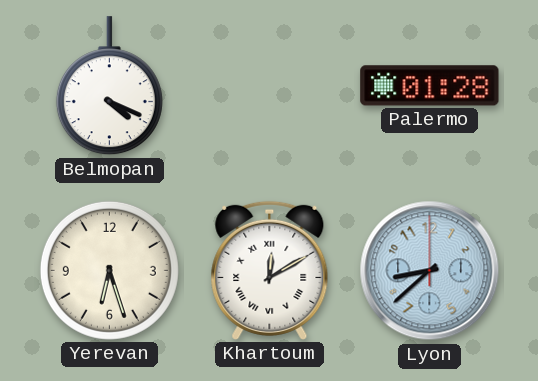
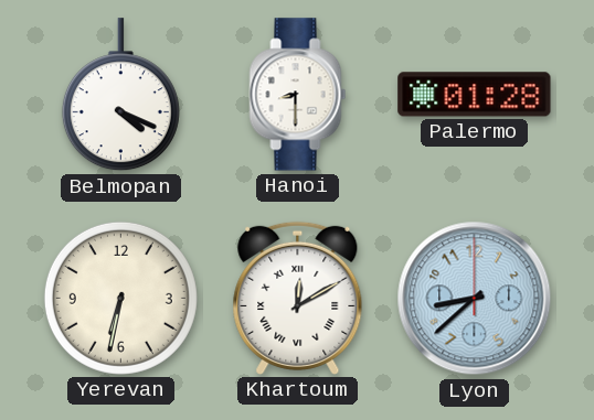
Hanoi: none -> 8:30 (298, 95)
Yerevan: 6:27 -> 6:32 (120, 298)
